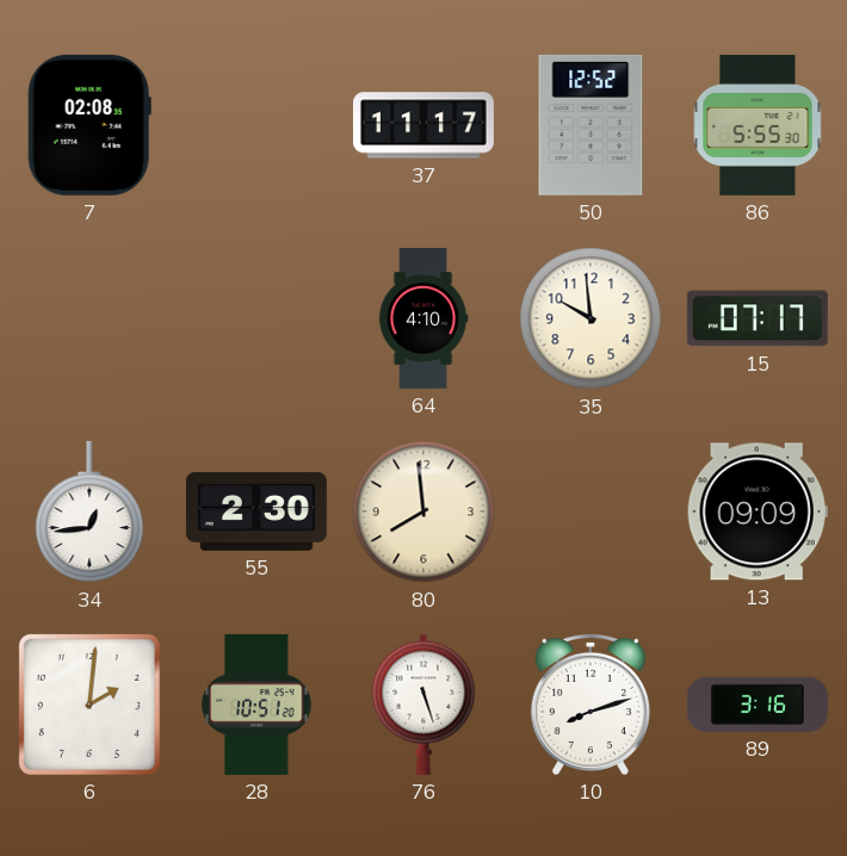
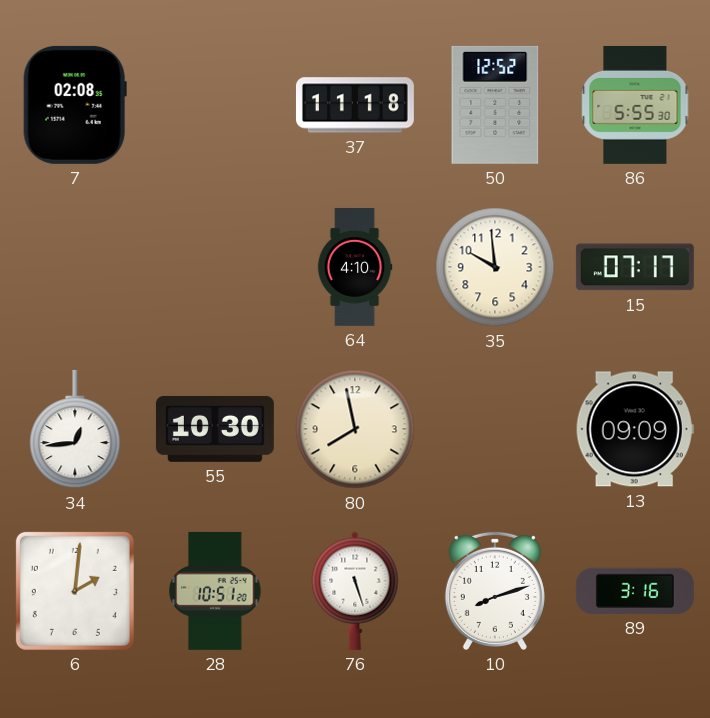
37: 11:17 -> 11:18 (355, 105)
55: 2:30 -> 10:30 (215, 429)
80: 7:59 -> 7:58 (355, 429)
